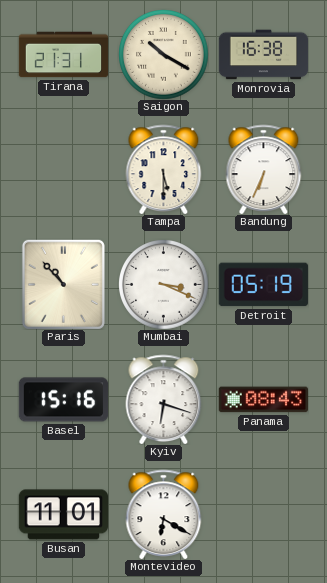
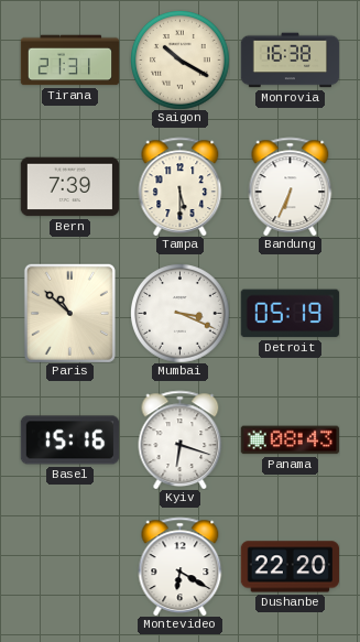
Bern: none -> 7:39 (69, 187)
Paris: 10:53 -> 10:52 (69, 313)
Busan: 11:01 -> none (63, 515)
Dushanbe: none -> 22:20 (290, 567)
